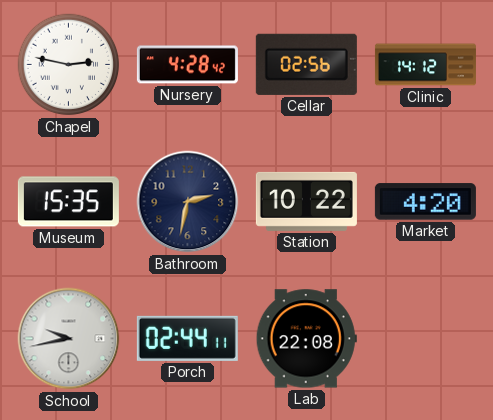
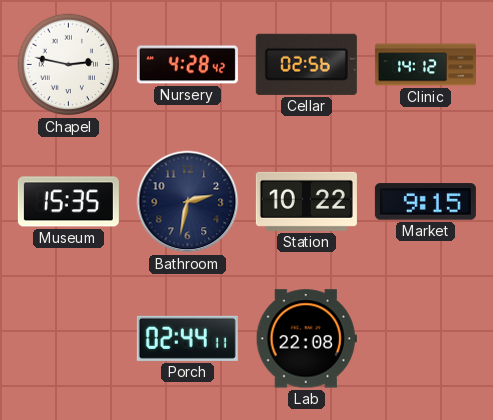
Market: 4:20 -> 9:15 (425, 202)
School: 9:43 -> none (69, 339)
